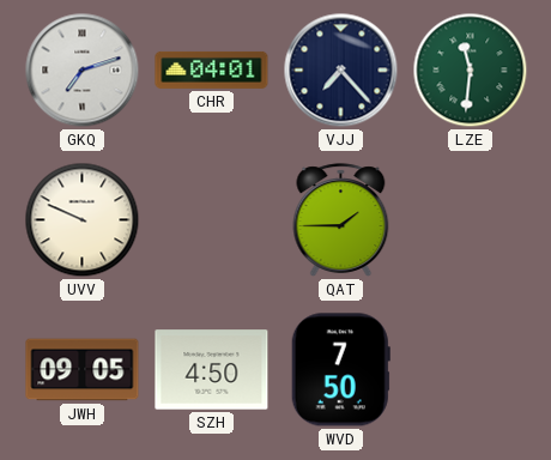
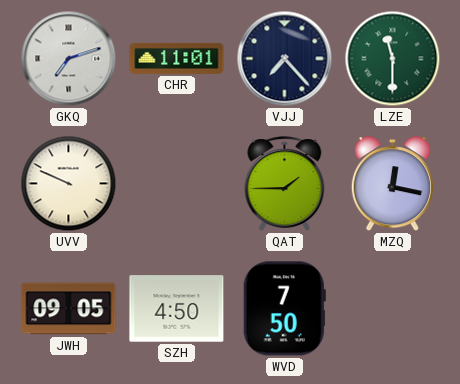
CHR: 04:01 -> 11:01 (177, 58)
LZE: 11:31 -> 11:30 (393, 59)
MZQ: none -> 12:17 (392, 184)
